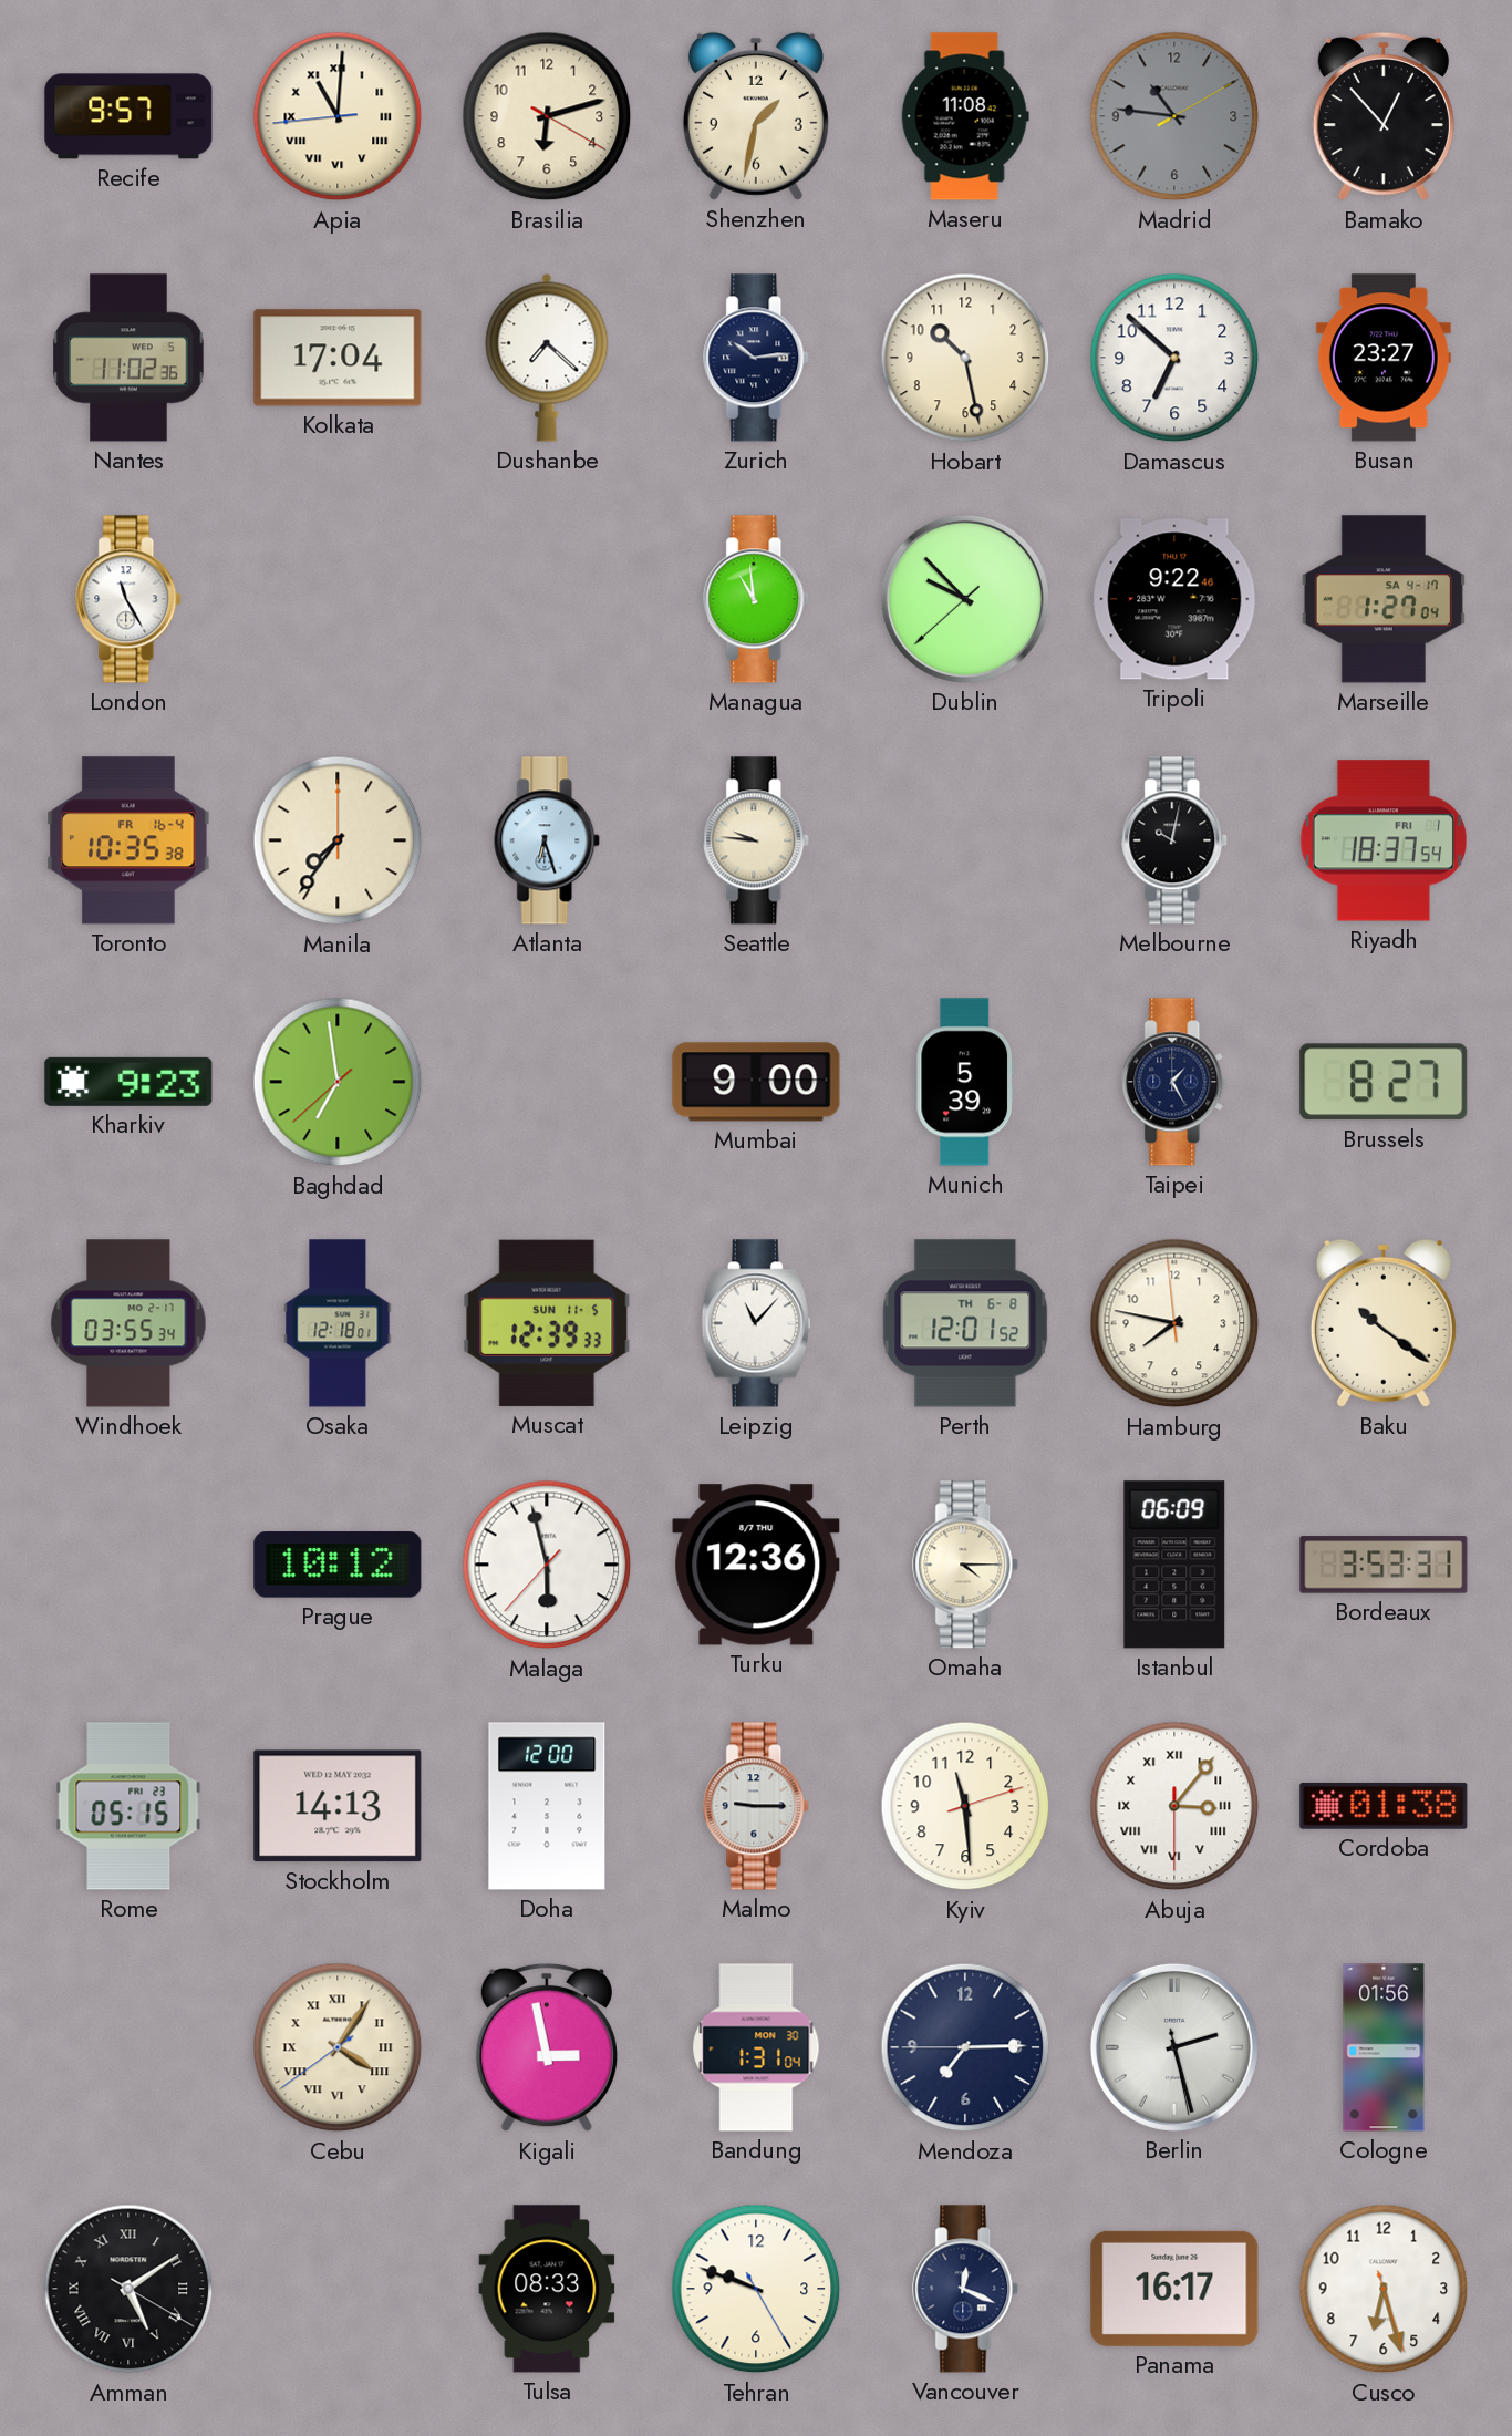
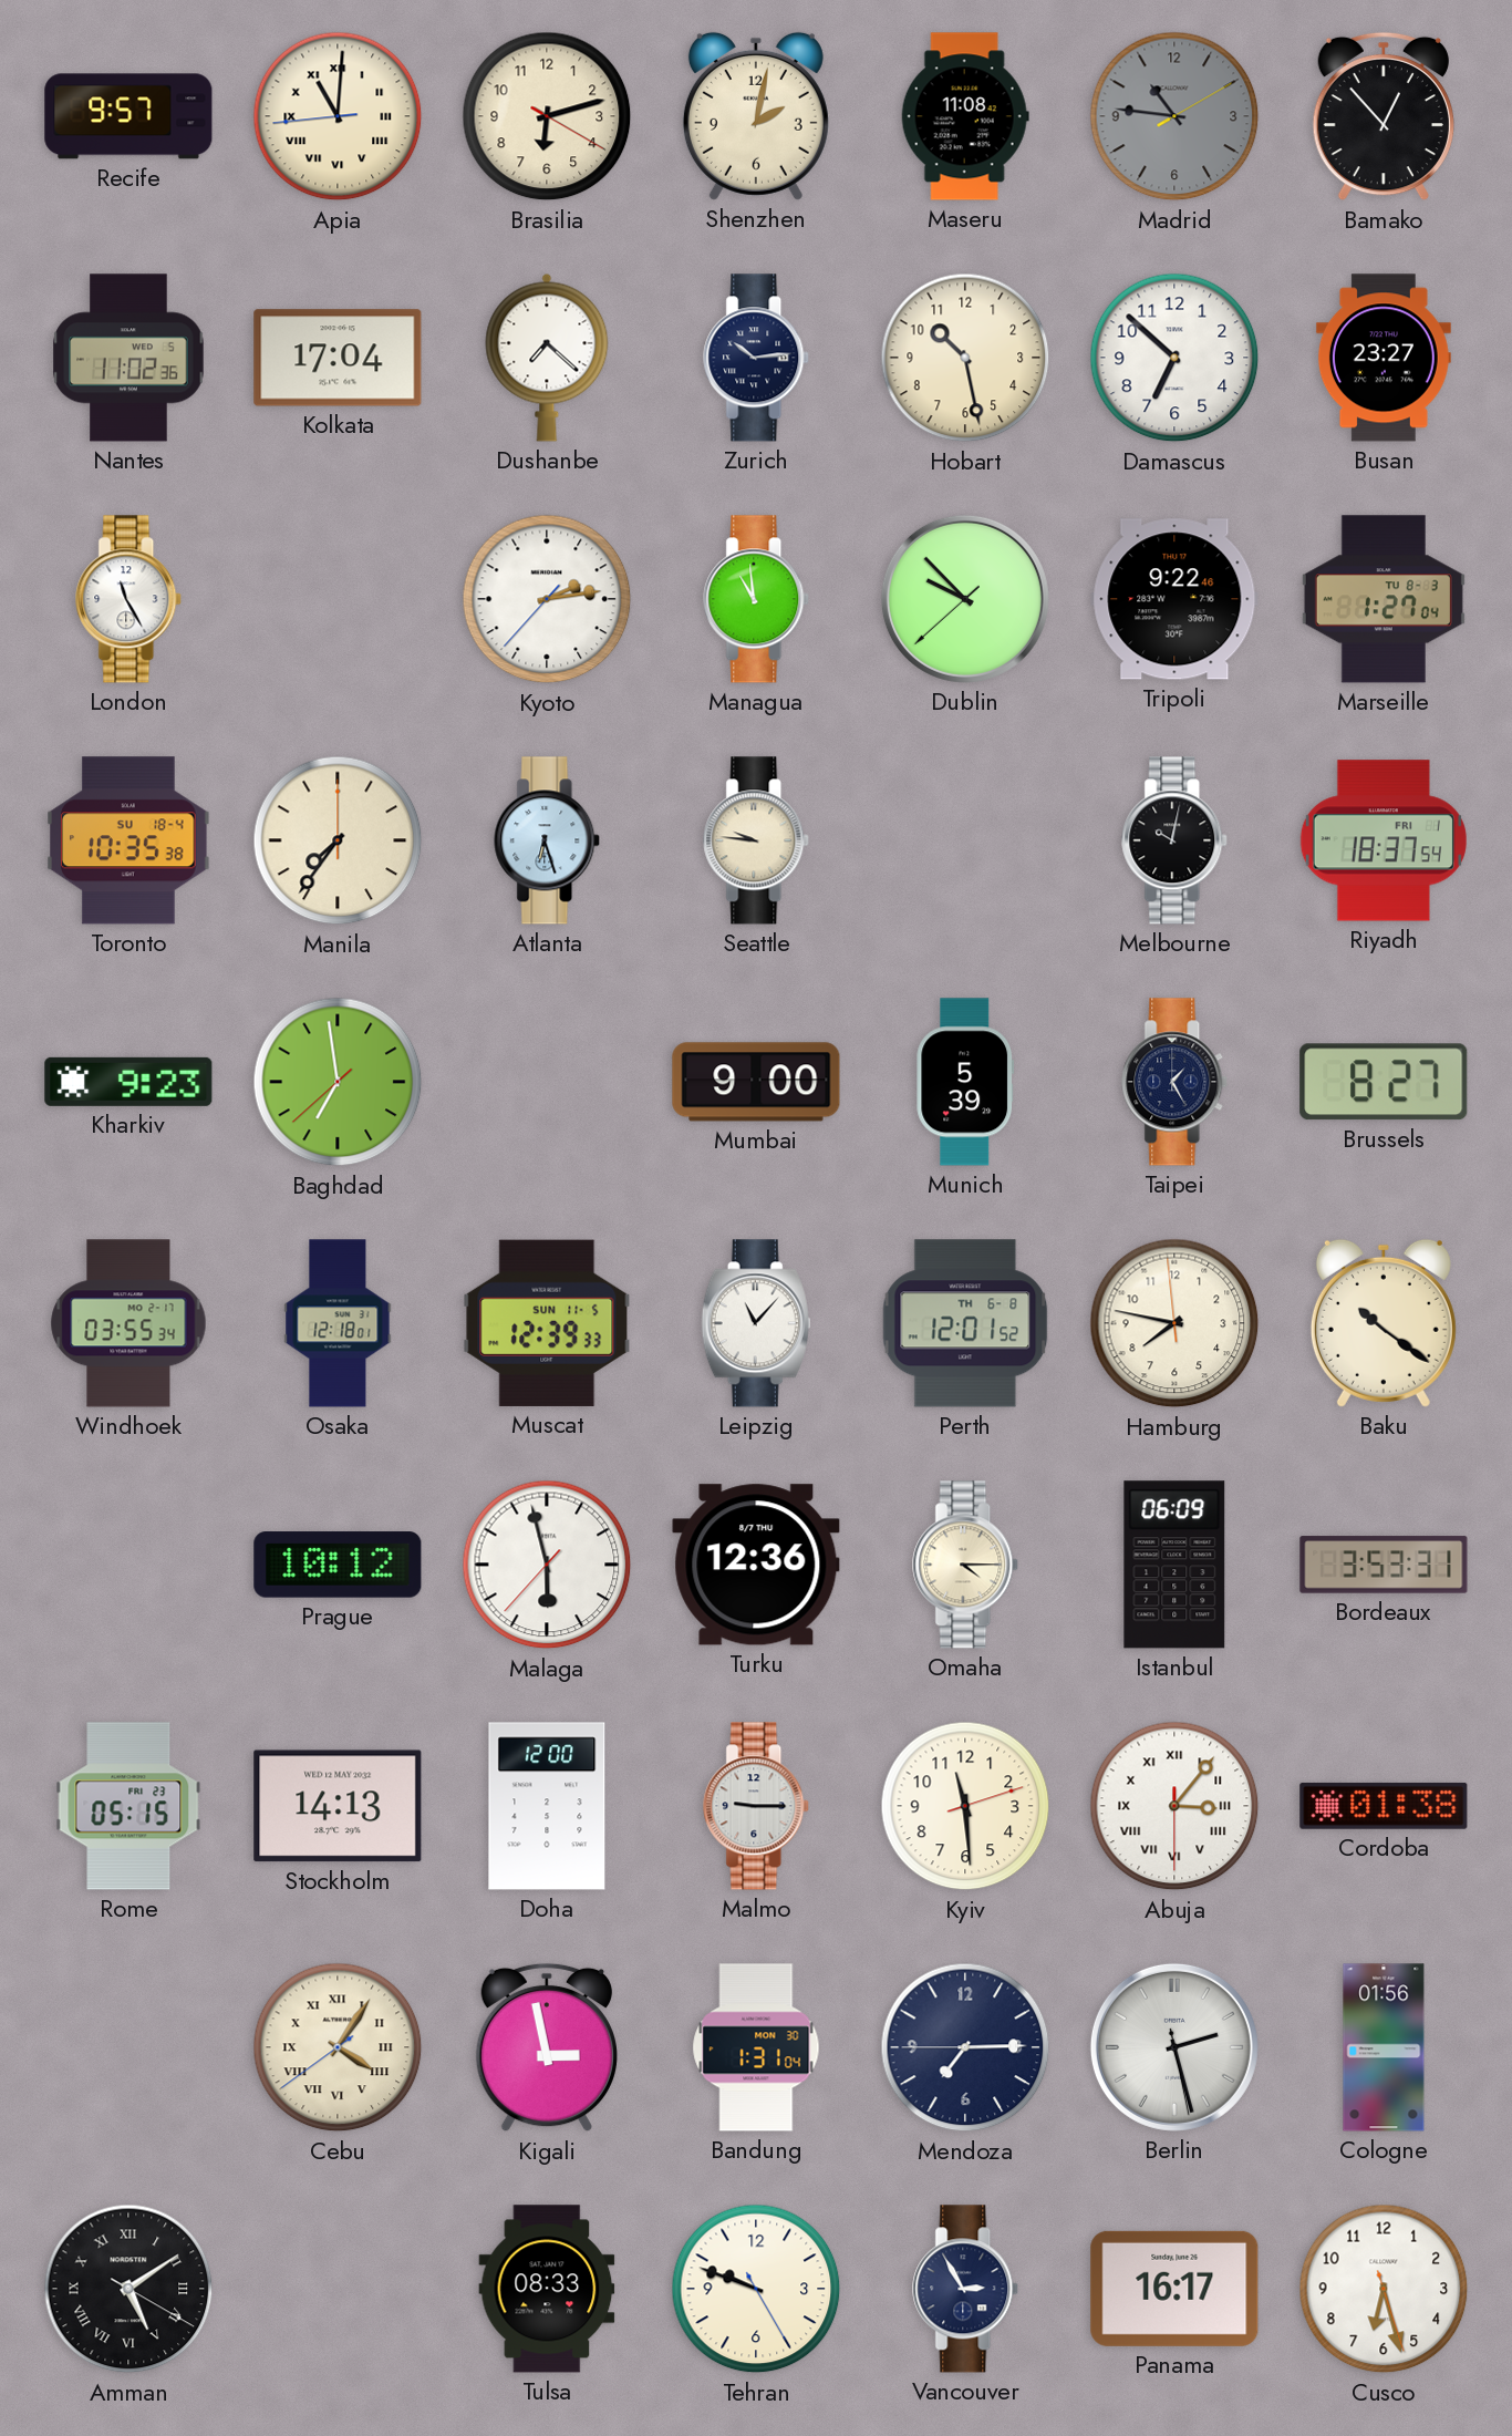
Shenzhen: 1:32 -> 2:02 (756, 116)
Kyoto: none -> 2:13 (547, 599)
Marseille date: SA 4-17 -> TU 8-3 (1384, 599)
Toronto date: FR 16-4 -> SU 18-4 (128, 840)
Vancouver: 12:19 -> 2:55 (966, 2289)
